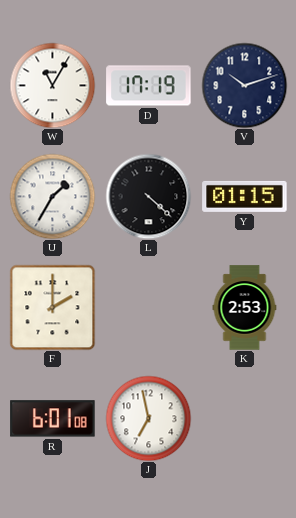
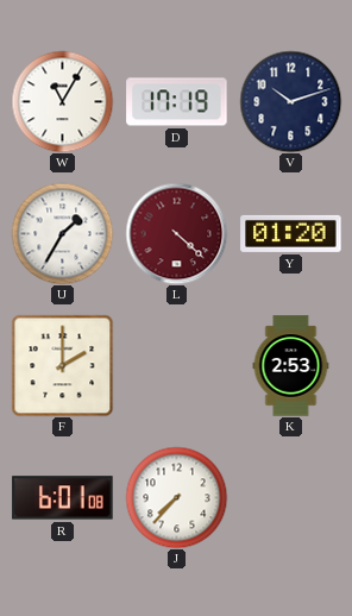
L dial: black -> burgundy (176, 233)
Y: 01:15 -> 01:20 (291, 233)
J: 6:58 -> 7:37 (176, 497)
